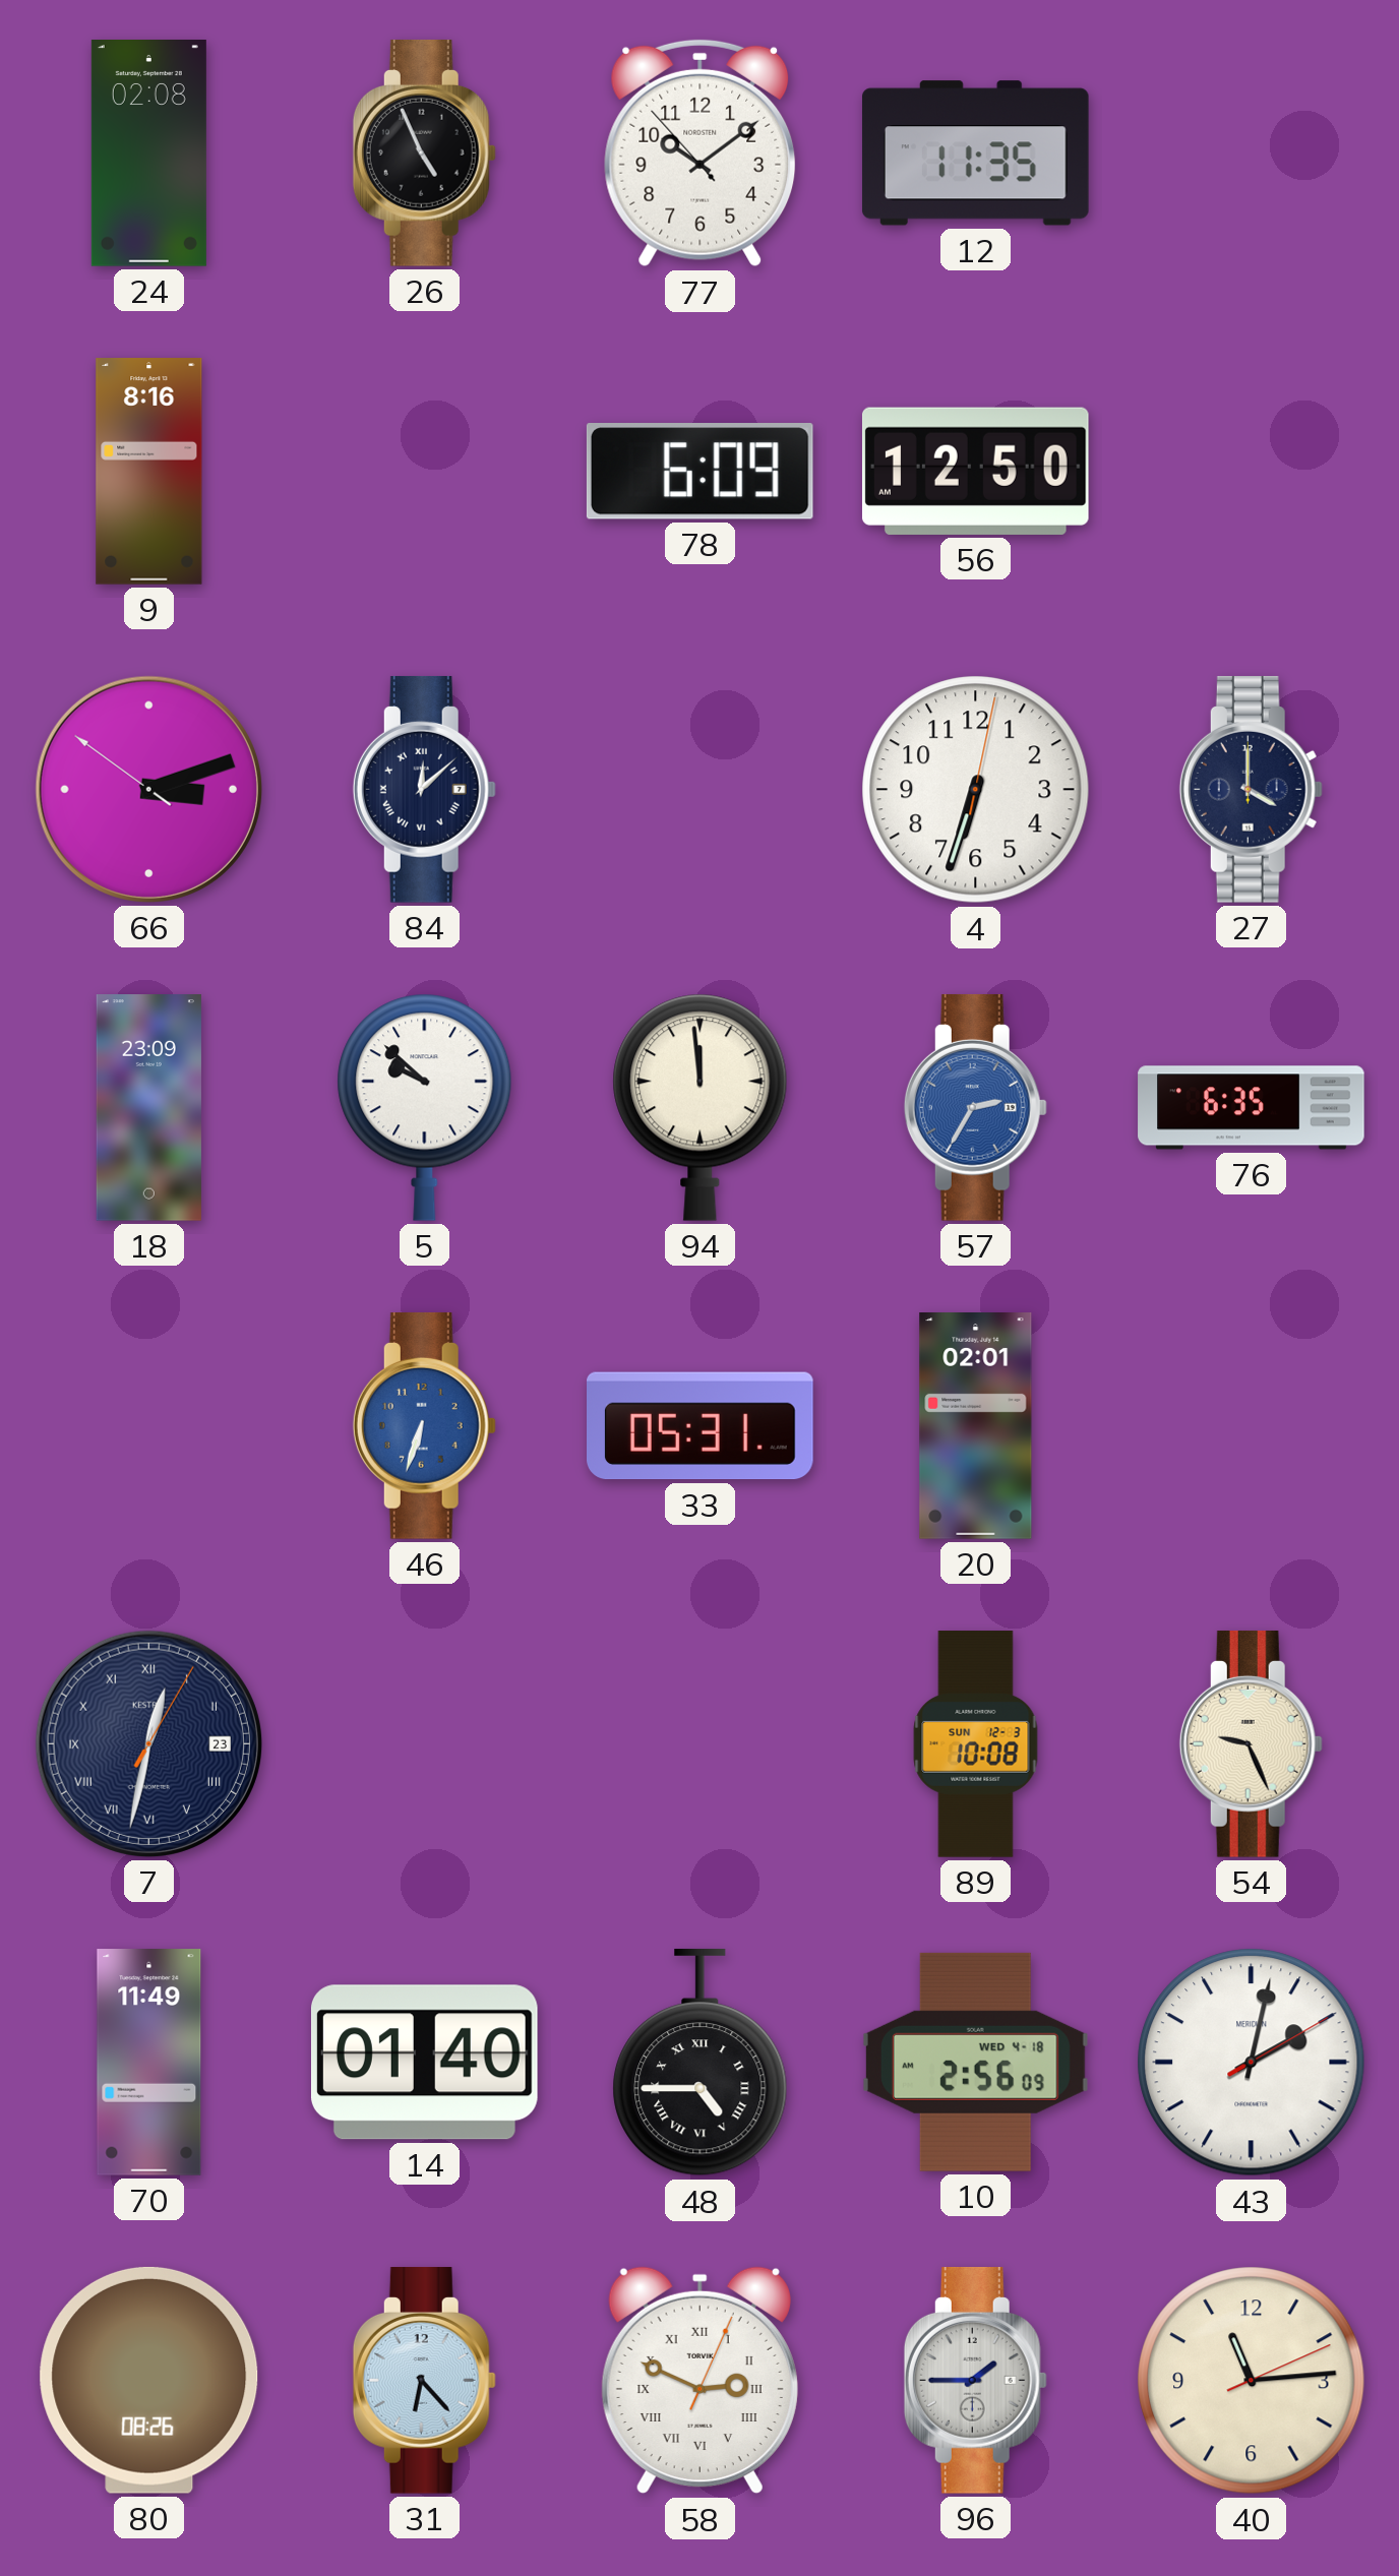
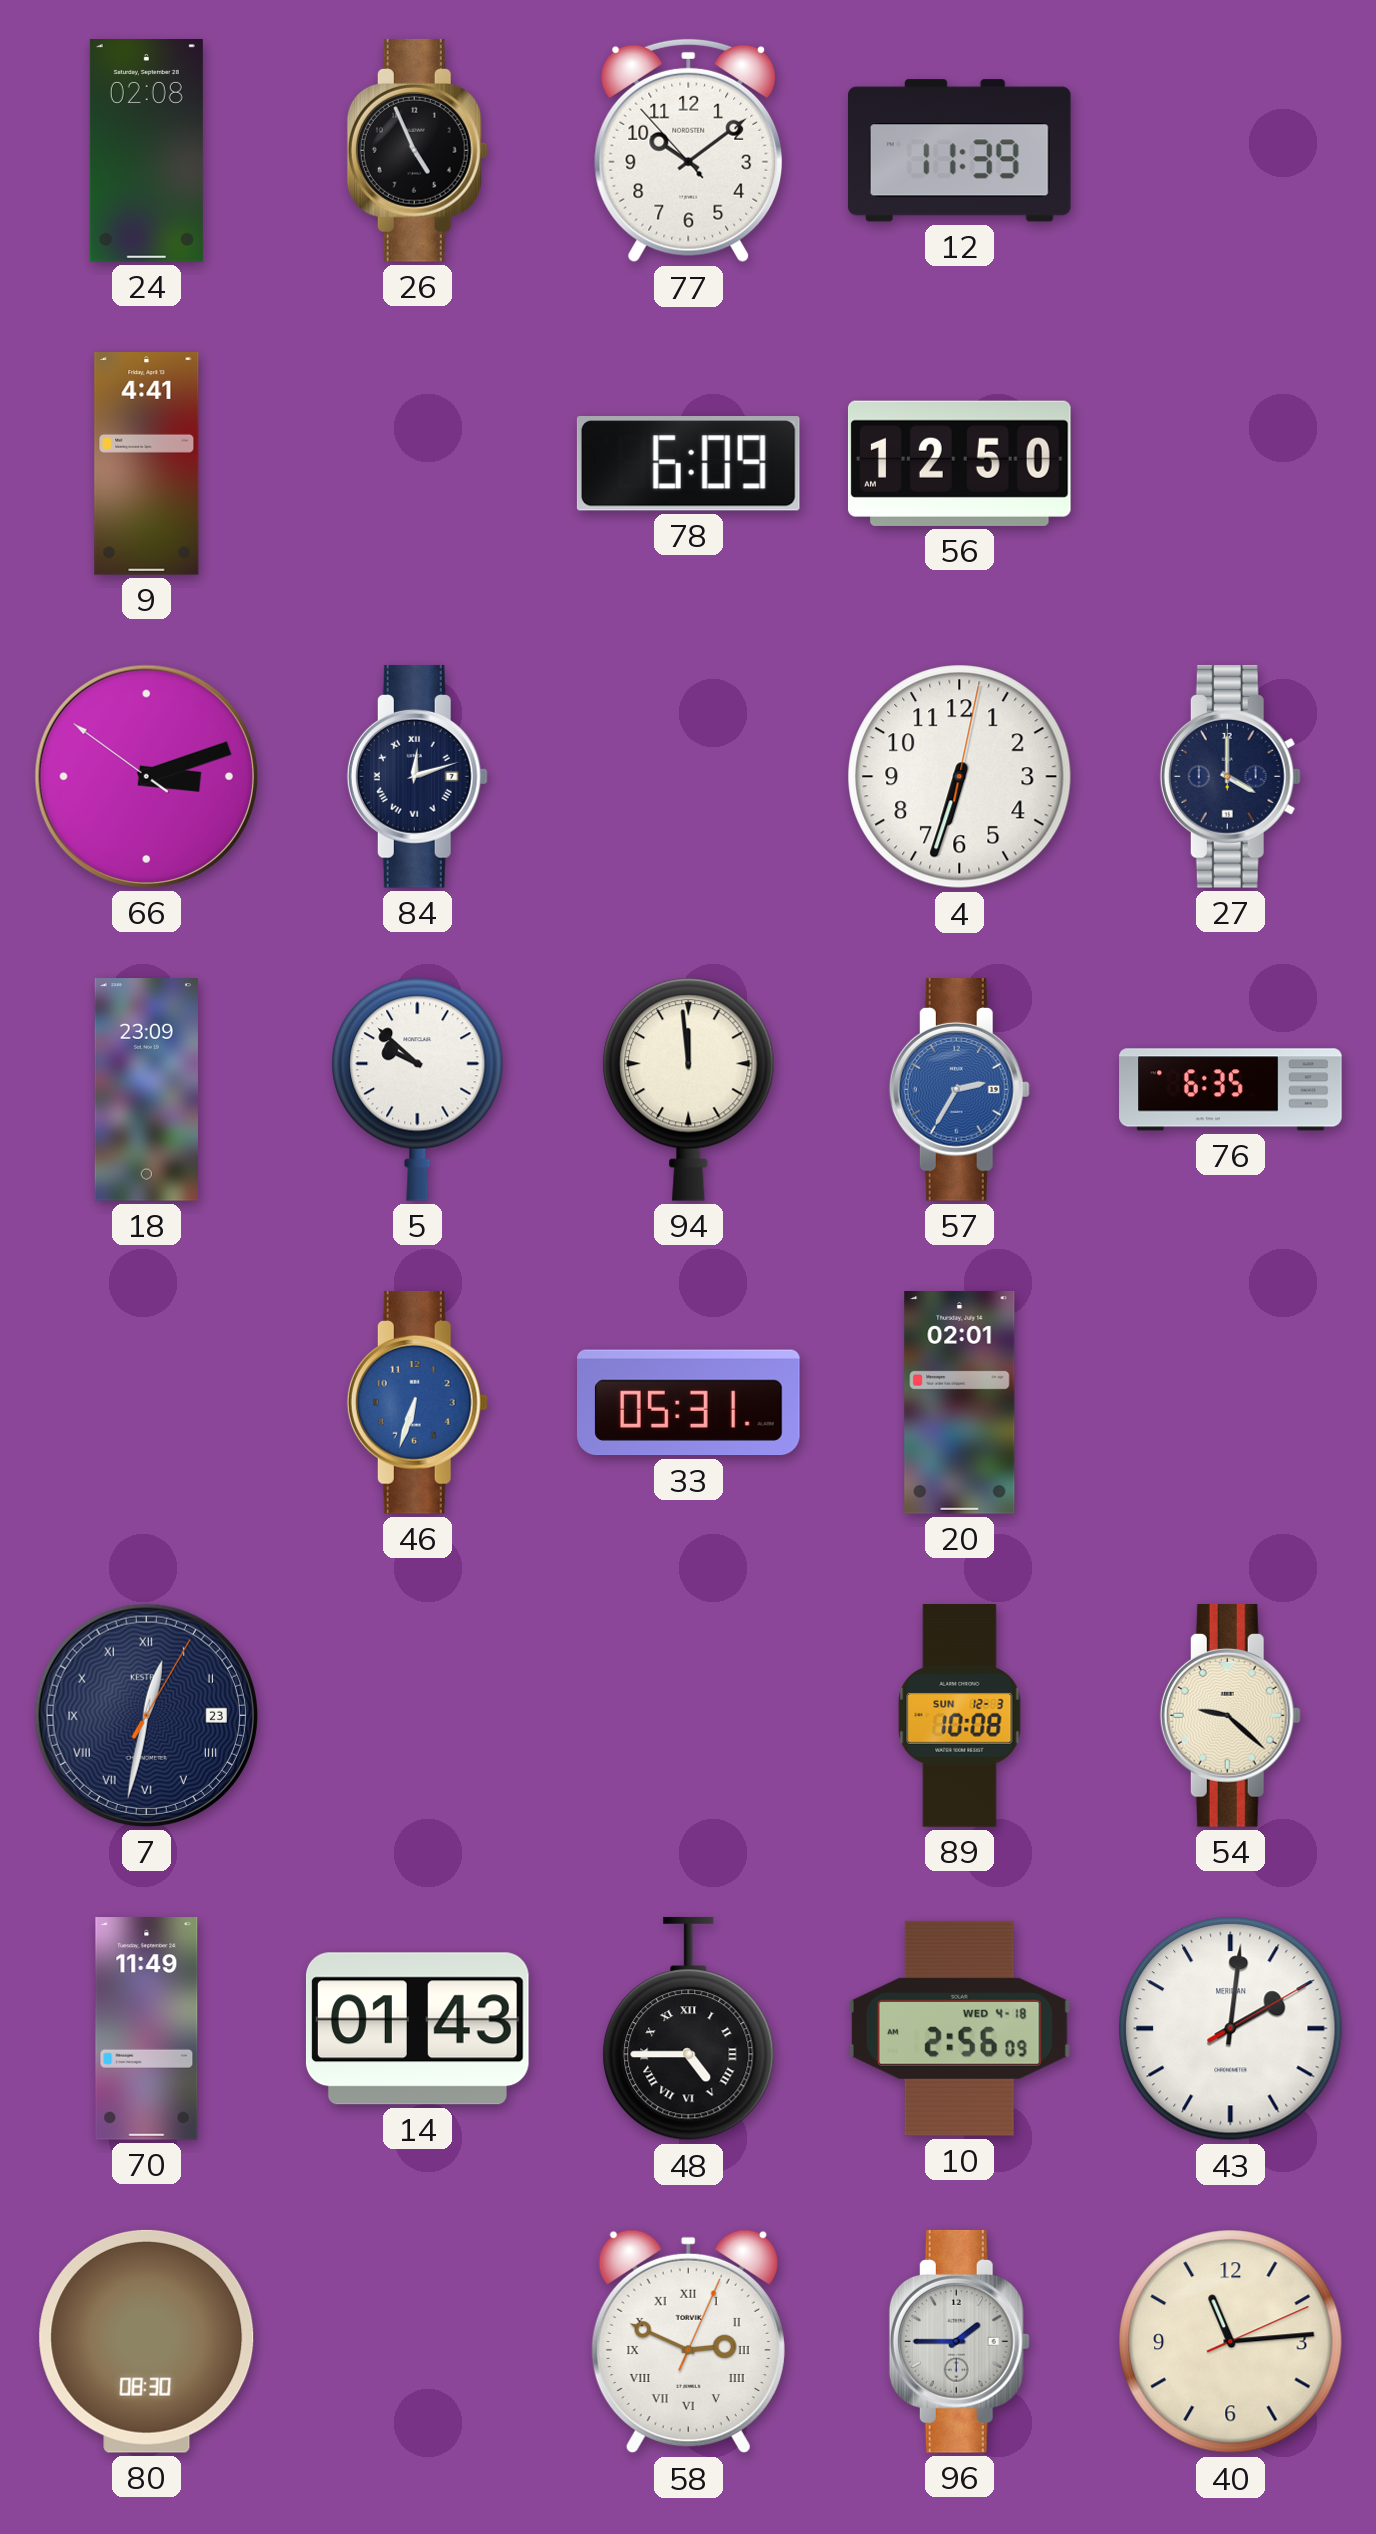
12: 11:35 -> 11:39 (959, 151)
9: 8:16 -> 4:41 (147, 464)
84: 12:08 -> 12:12 (417, 776)
54: 9:26 -> 9:22 (1230, 1715)
14: 01:40 -> 01:43 (417, 2029)
43: 2:02 -> 2:01 (1231, 2029)
80: 08:26 -> 08:30 (147, 2341)
31: 6:23 -> none (424, 2380)
